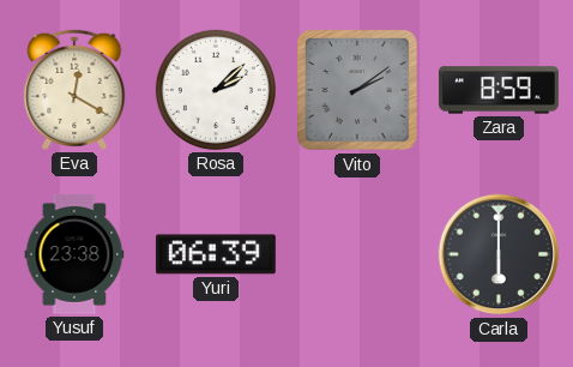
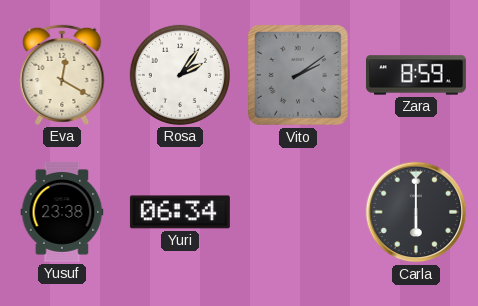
Rosa: 2:08 -> 2:06 (180, 75)
Yuri: 06:39 -> 06:34 (180, 212)
